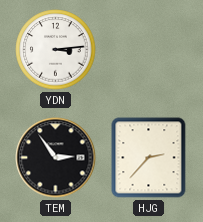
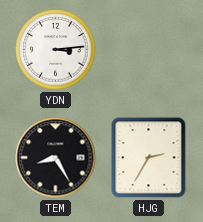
TEM: 2:54 -> 8:25 (56, 158)
HJG: 2:37 -> 2:35 (149, 158)
